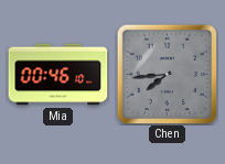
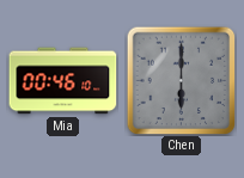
Chen: 7:44 -> 6:00 (181, 80)
